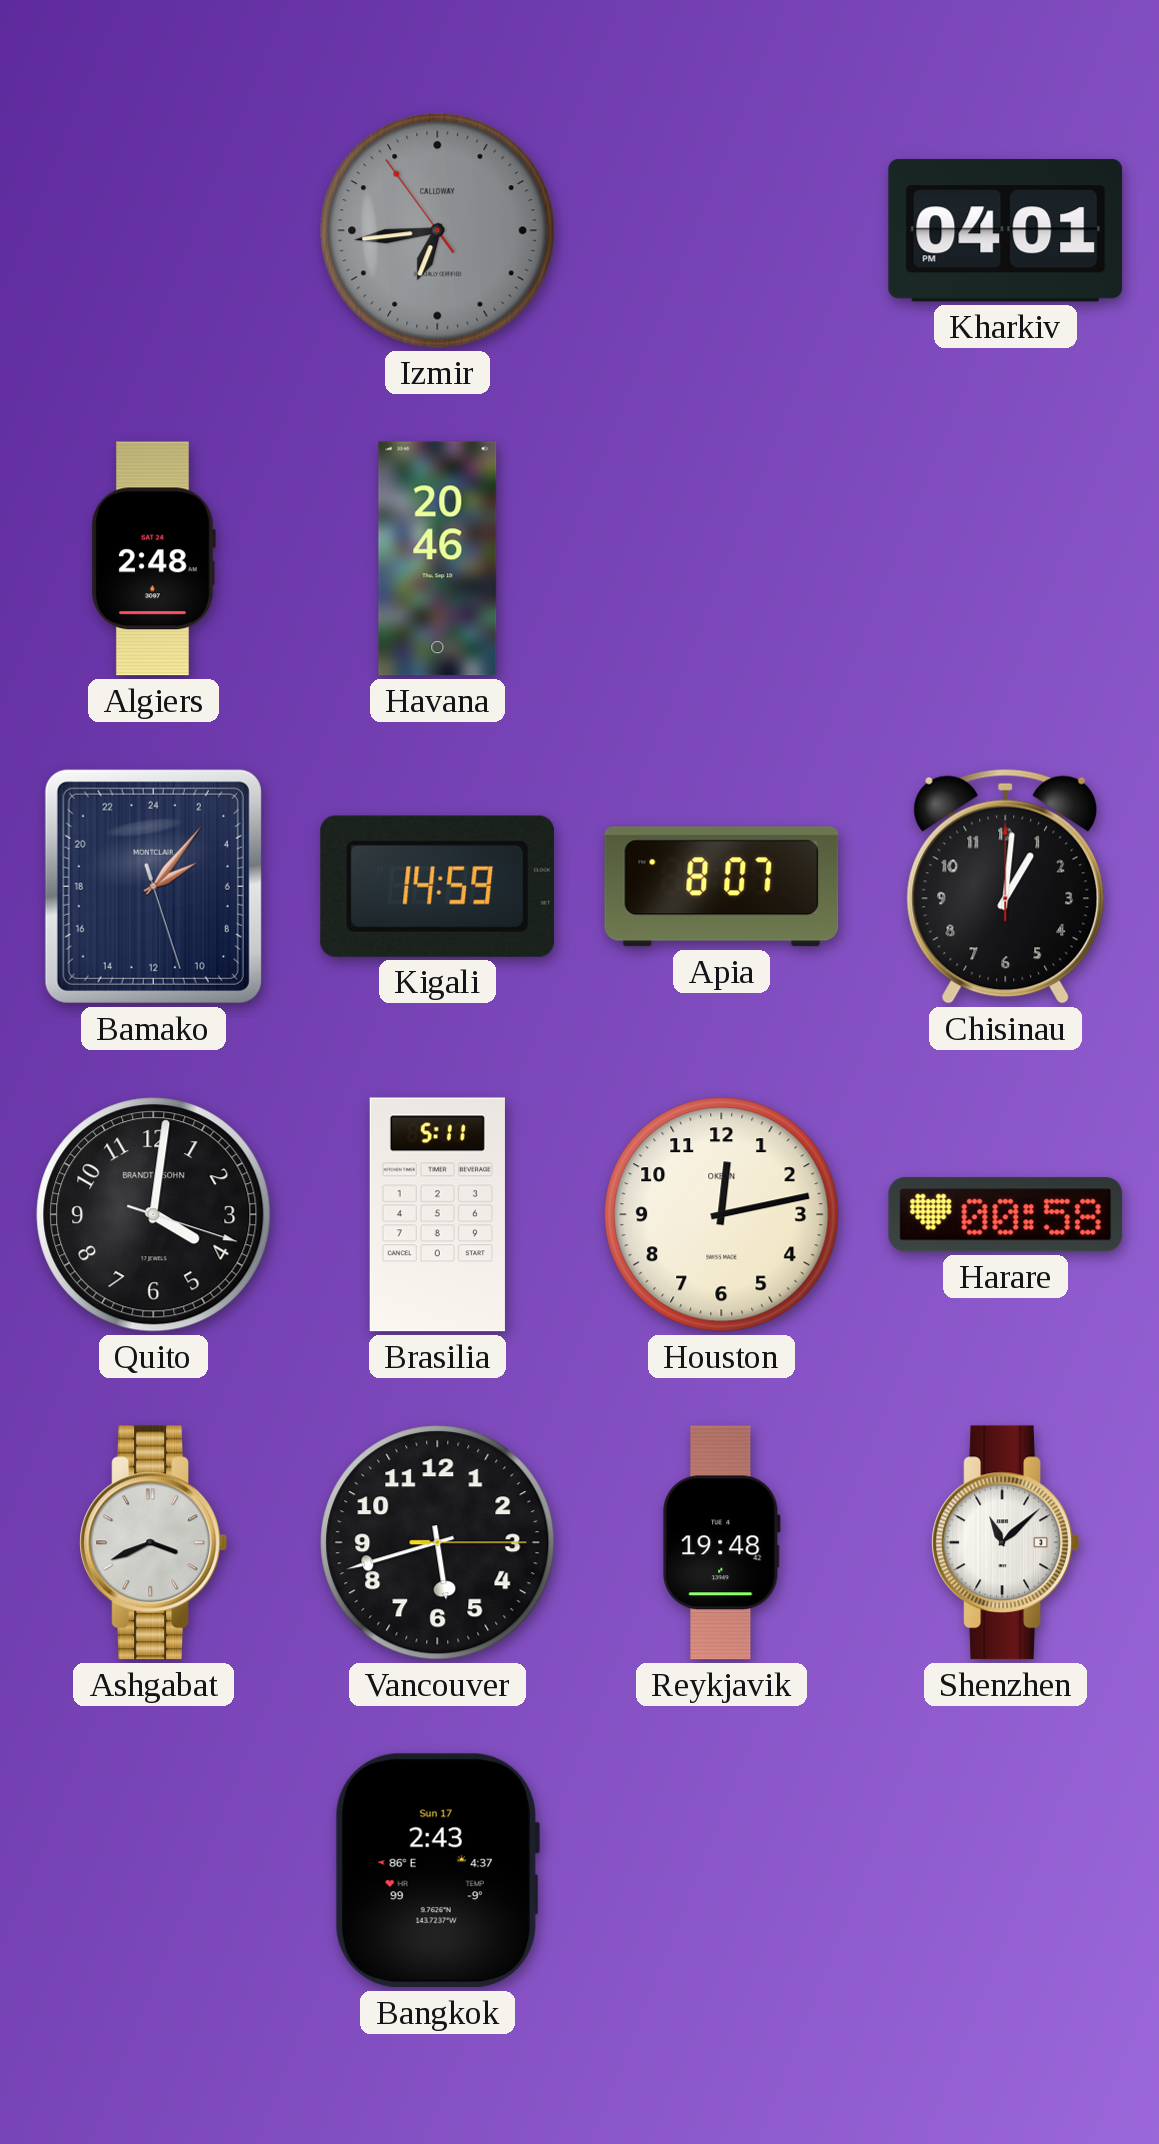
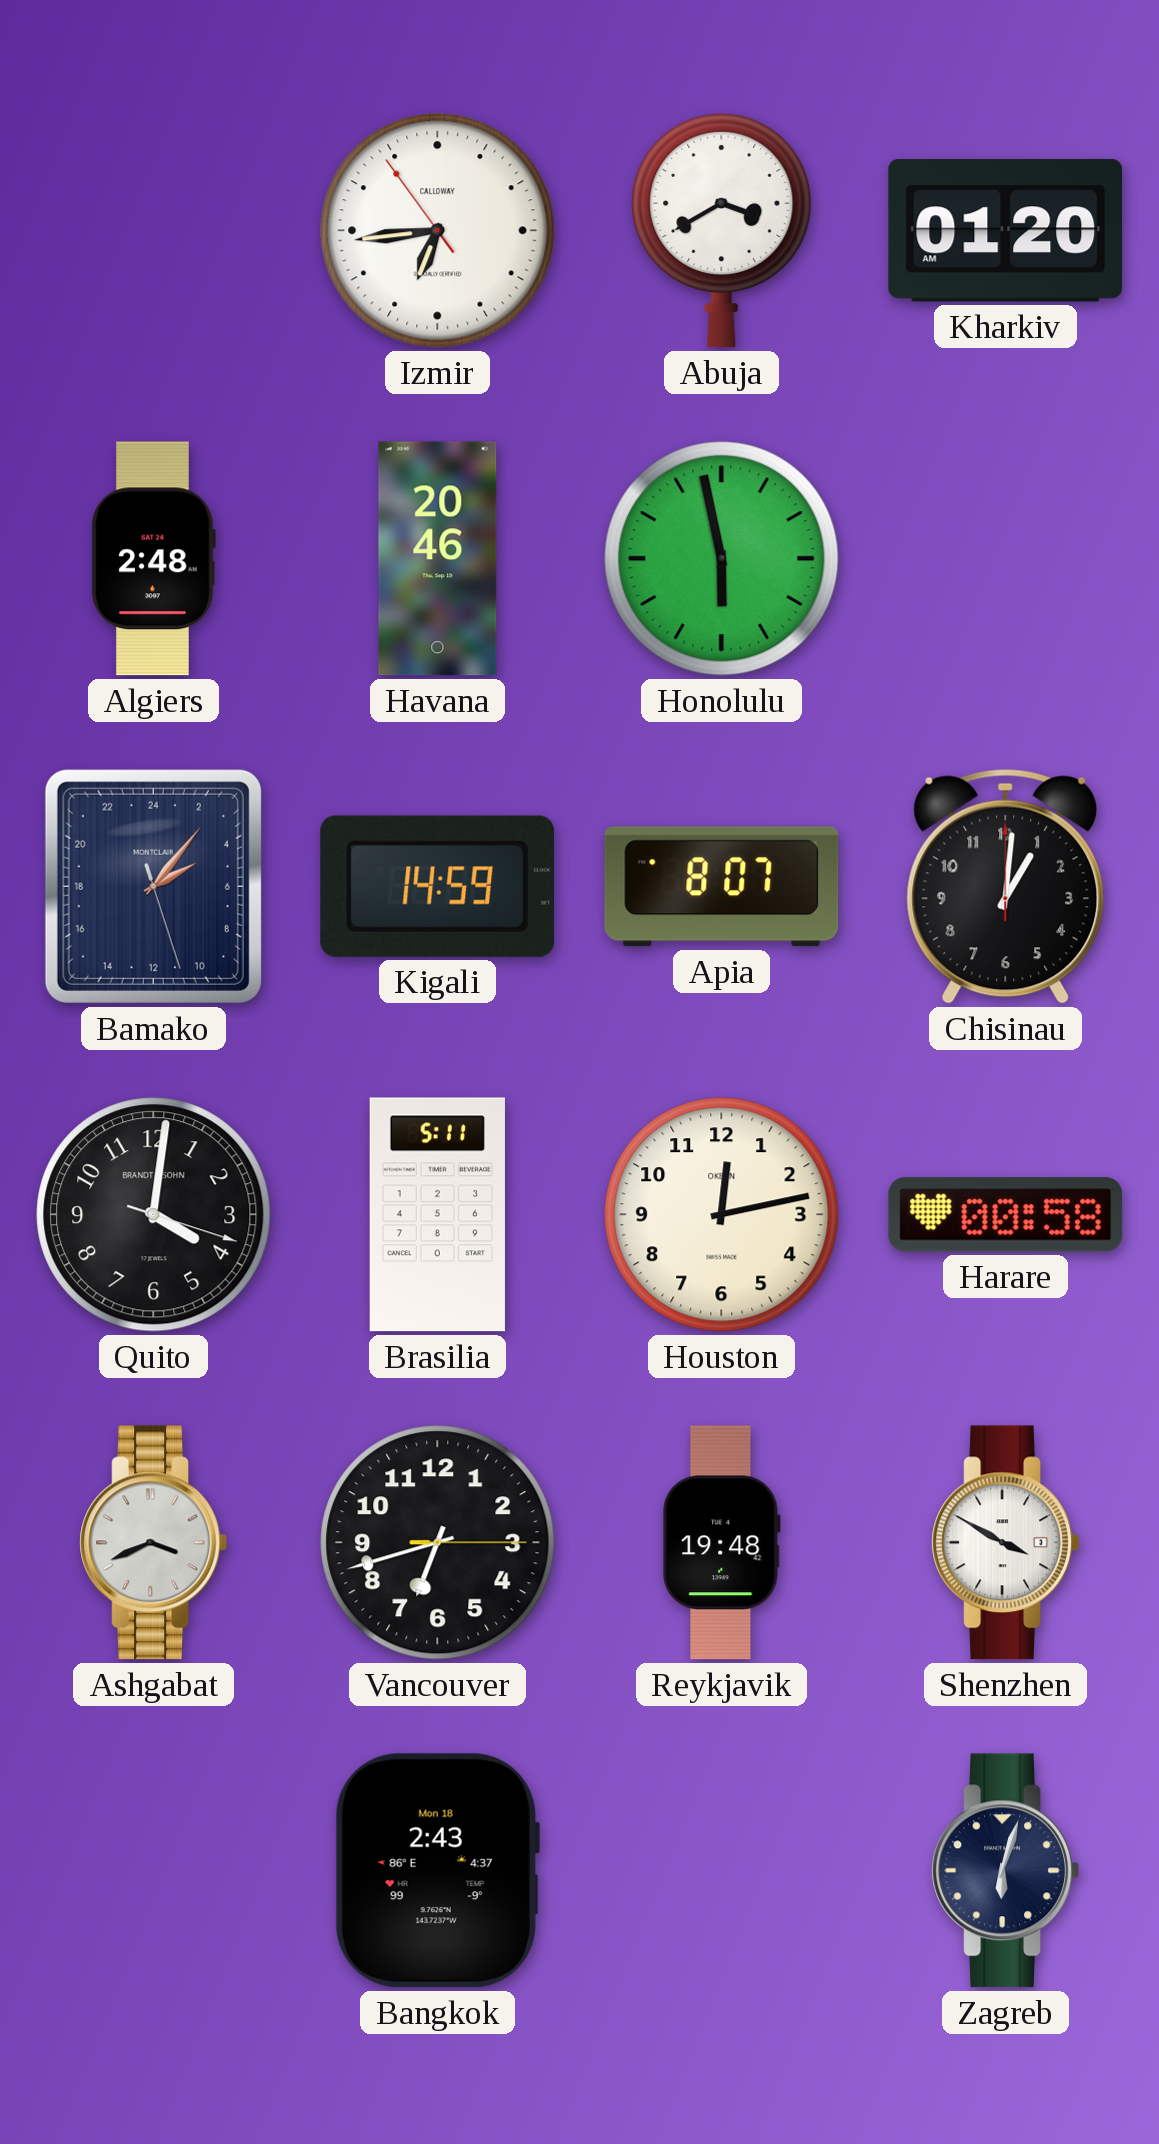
Izmir dial: grey -> white (438, 231)
Abuja: none -> 3:40 (722, 230)
Kharkiv: 04:01 -> 01:20 (1006, 231)
Honolulu: none -> 5:58 (722, 559)
Vancouver: 5:42 -> 6:42 (438, 1543)
Shenzhen: 11:08 -> 3:50 (1005, 1543)
Bangkok date: Sun 17 -> Mon 18 (437, 1871)
Zagreb: none -> 6:03 (1005, 1871)
